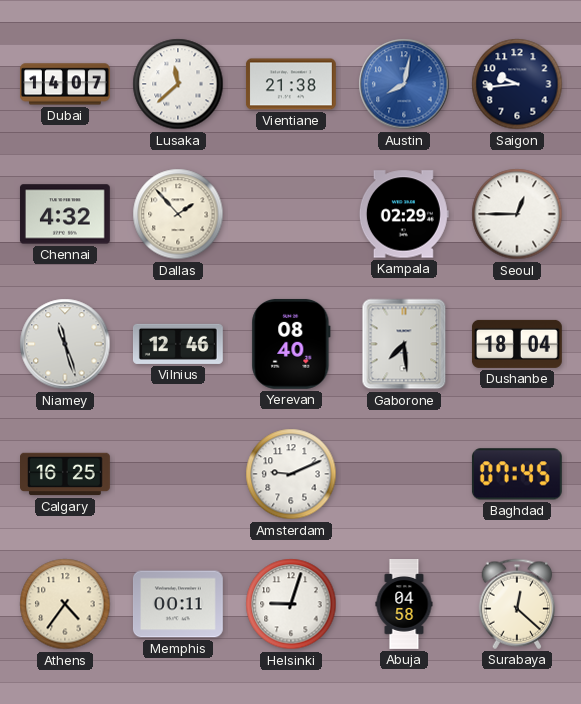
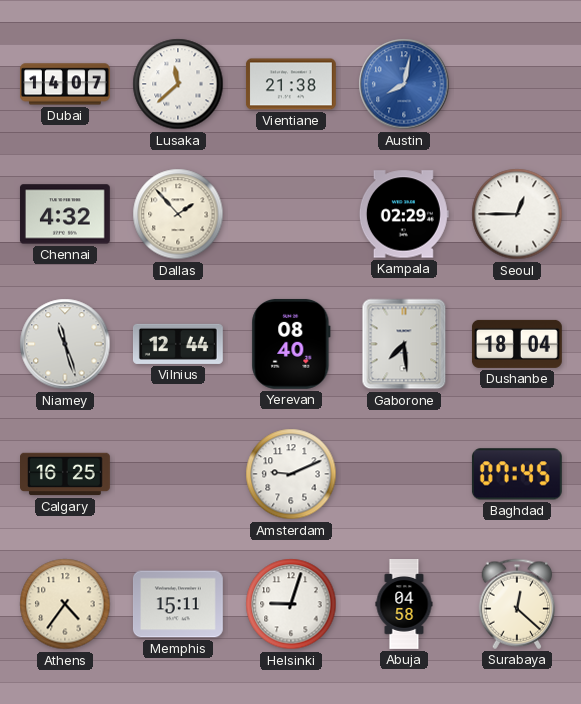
Saigon: 9:44 -> none (517, 84)
Vilnius: 12:46 -> 12:44 (178, 344)
Memphis: 00:11 -> 15:11 (178, 604)
